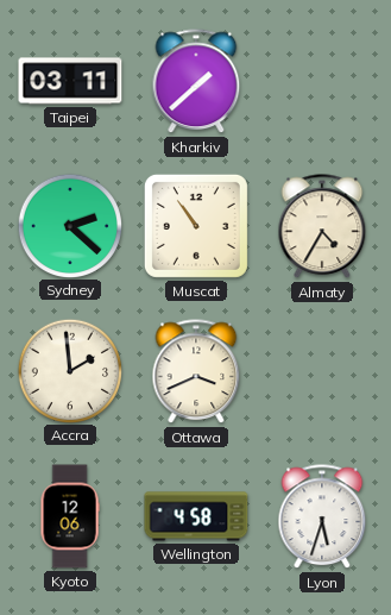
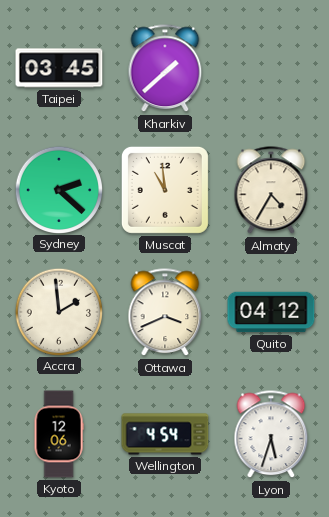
Taipei: 03:11 -> 03:45 (59, 68)
Muscat: 10:54 -> 10:59 (165, 190)
Quito: none -> 04:12 (271, 312)
Wellington: 4:58 -> 4:54 (165, 434)
